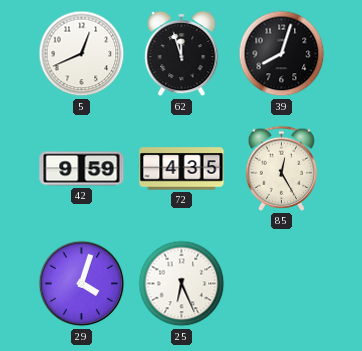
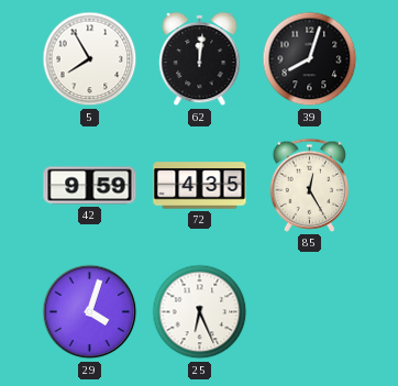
5: 12:41 -> 7:55 (90, 59)
62: 11:57 -> 12:01 (200, 59)
